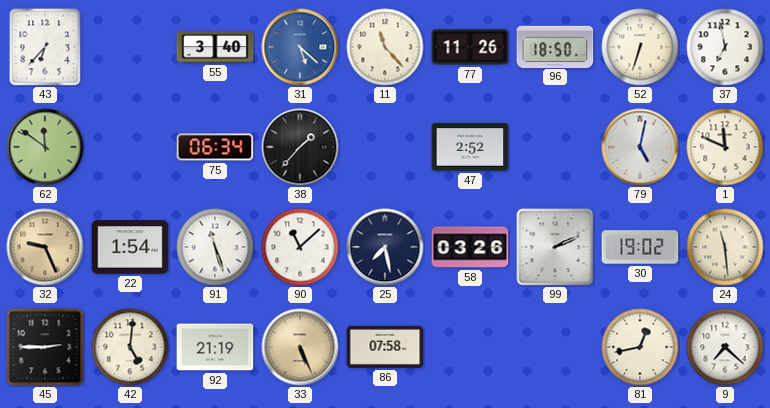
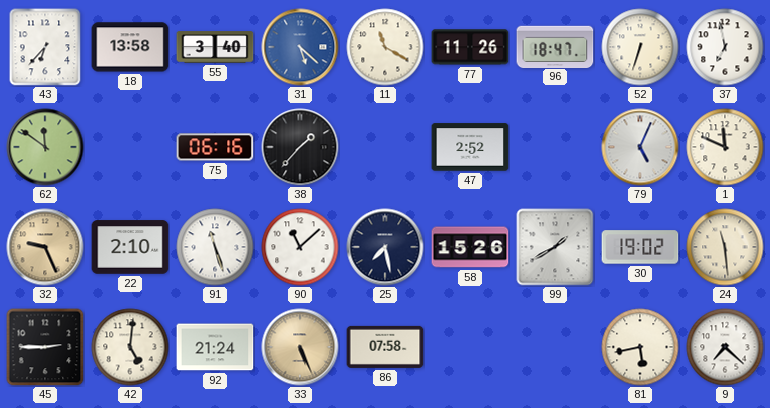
18: none -> 13:58 (130, 47)
11: 11:23 -> 11:20 (385, 47)
96: 18:50 -> 18:47 (555, 46)
75: 06:34 -> 06:16 (215, 147)
79: 5:02 -> 5:04 (640, 147)
22: 1:54 -> 2:10 (130, 247)
58: 03:26 -> 15:26 (470, 247)
99: 2:11 -> 1:40 (555, 247)
92: 21:19 -> 21:24 (215, 347)
81: 12:43 -> 5:43 (640, 347)
